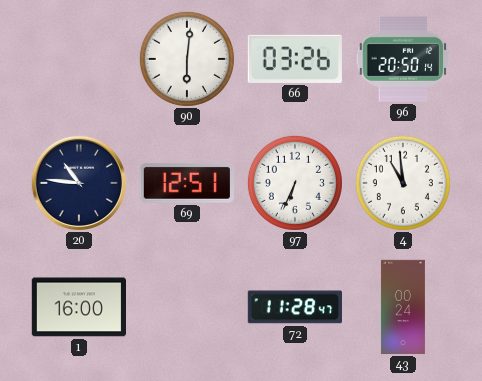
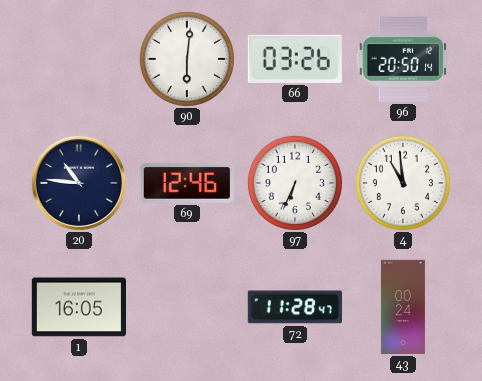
69: 12:51 -> 12:46 (187, 184)
1: 16:00 -> 16:05 (78, 307)
